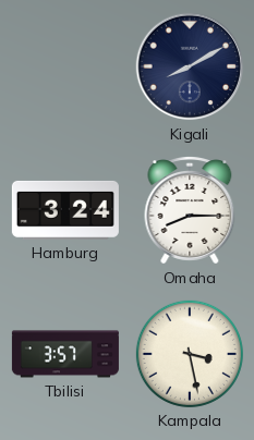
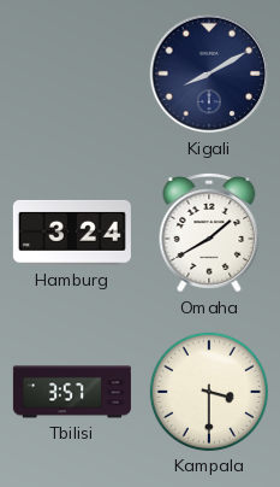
Omaha: 8:15 -> 1:40 (209, 234)
Kampala: 3:28 -> 3:30 (209, 392)
